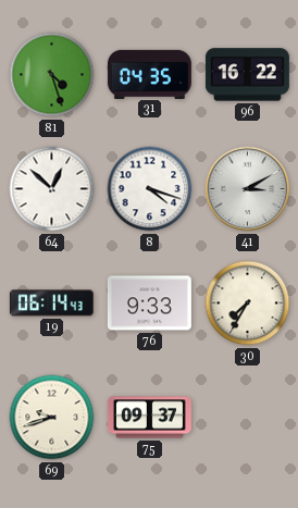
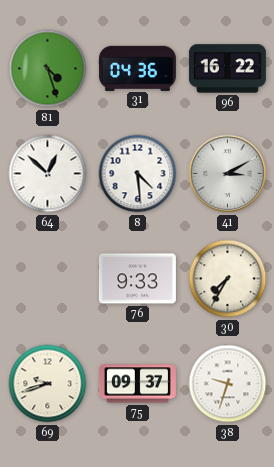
31: 04:35 -> 04:36 (137, 68)
8: 4:18 -> 4:29 (138, 174)
19: 06:14 -> none (51, 303)
38: none -> 9:33 (228, 384)
